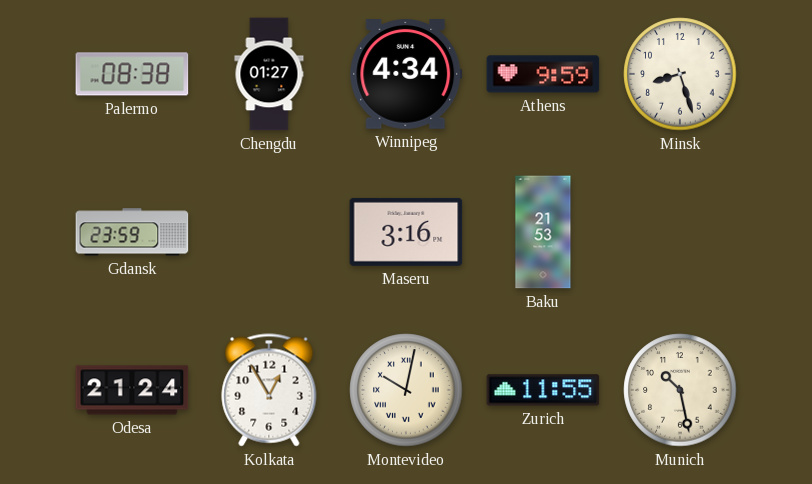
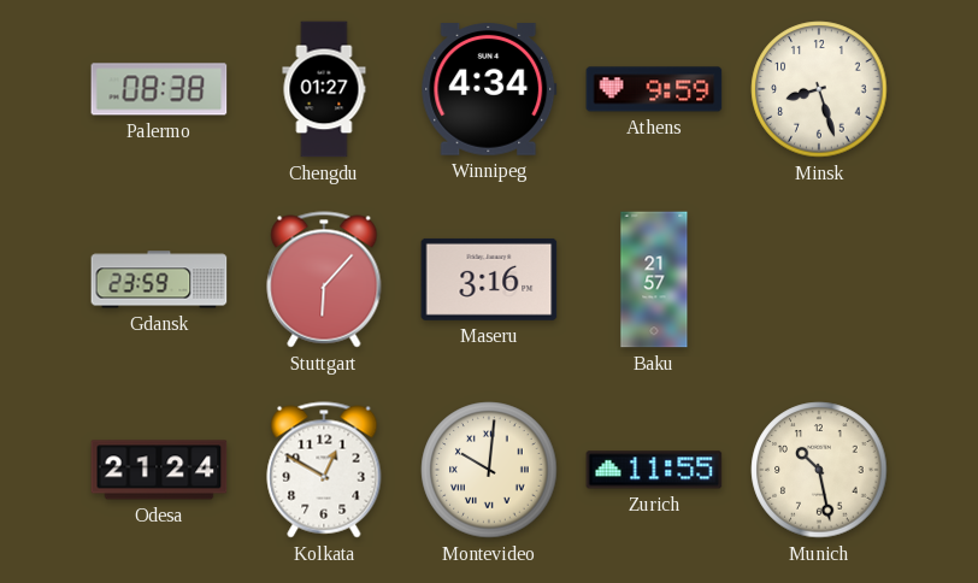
Stuttgart: none -> 6:07 (324, 279)
Baku: 21:53 -> 21:57 (654, 279)
Kolkata: 12:55 -> 12:50 (324, 470)
Montevideo: 10:02 -> 10:01 (489, 470)
